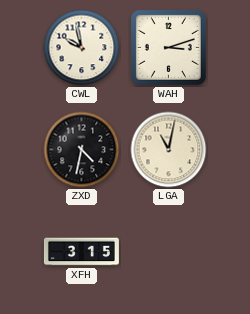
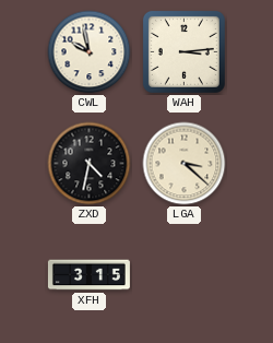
WAH: 3:12 -> 3:14 (183, 51)
LGA: 11:02 -> 3:22 (185, 164)
